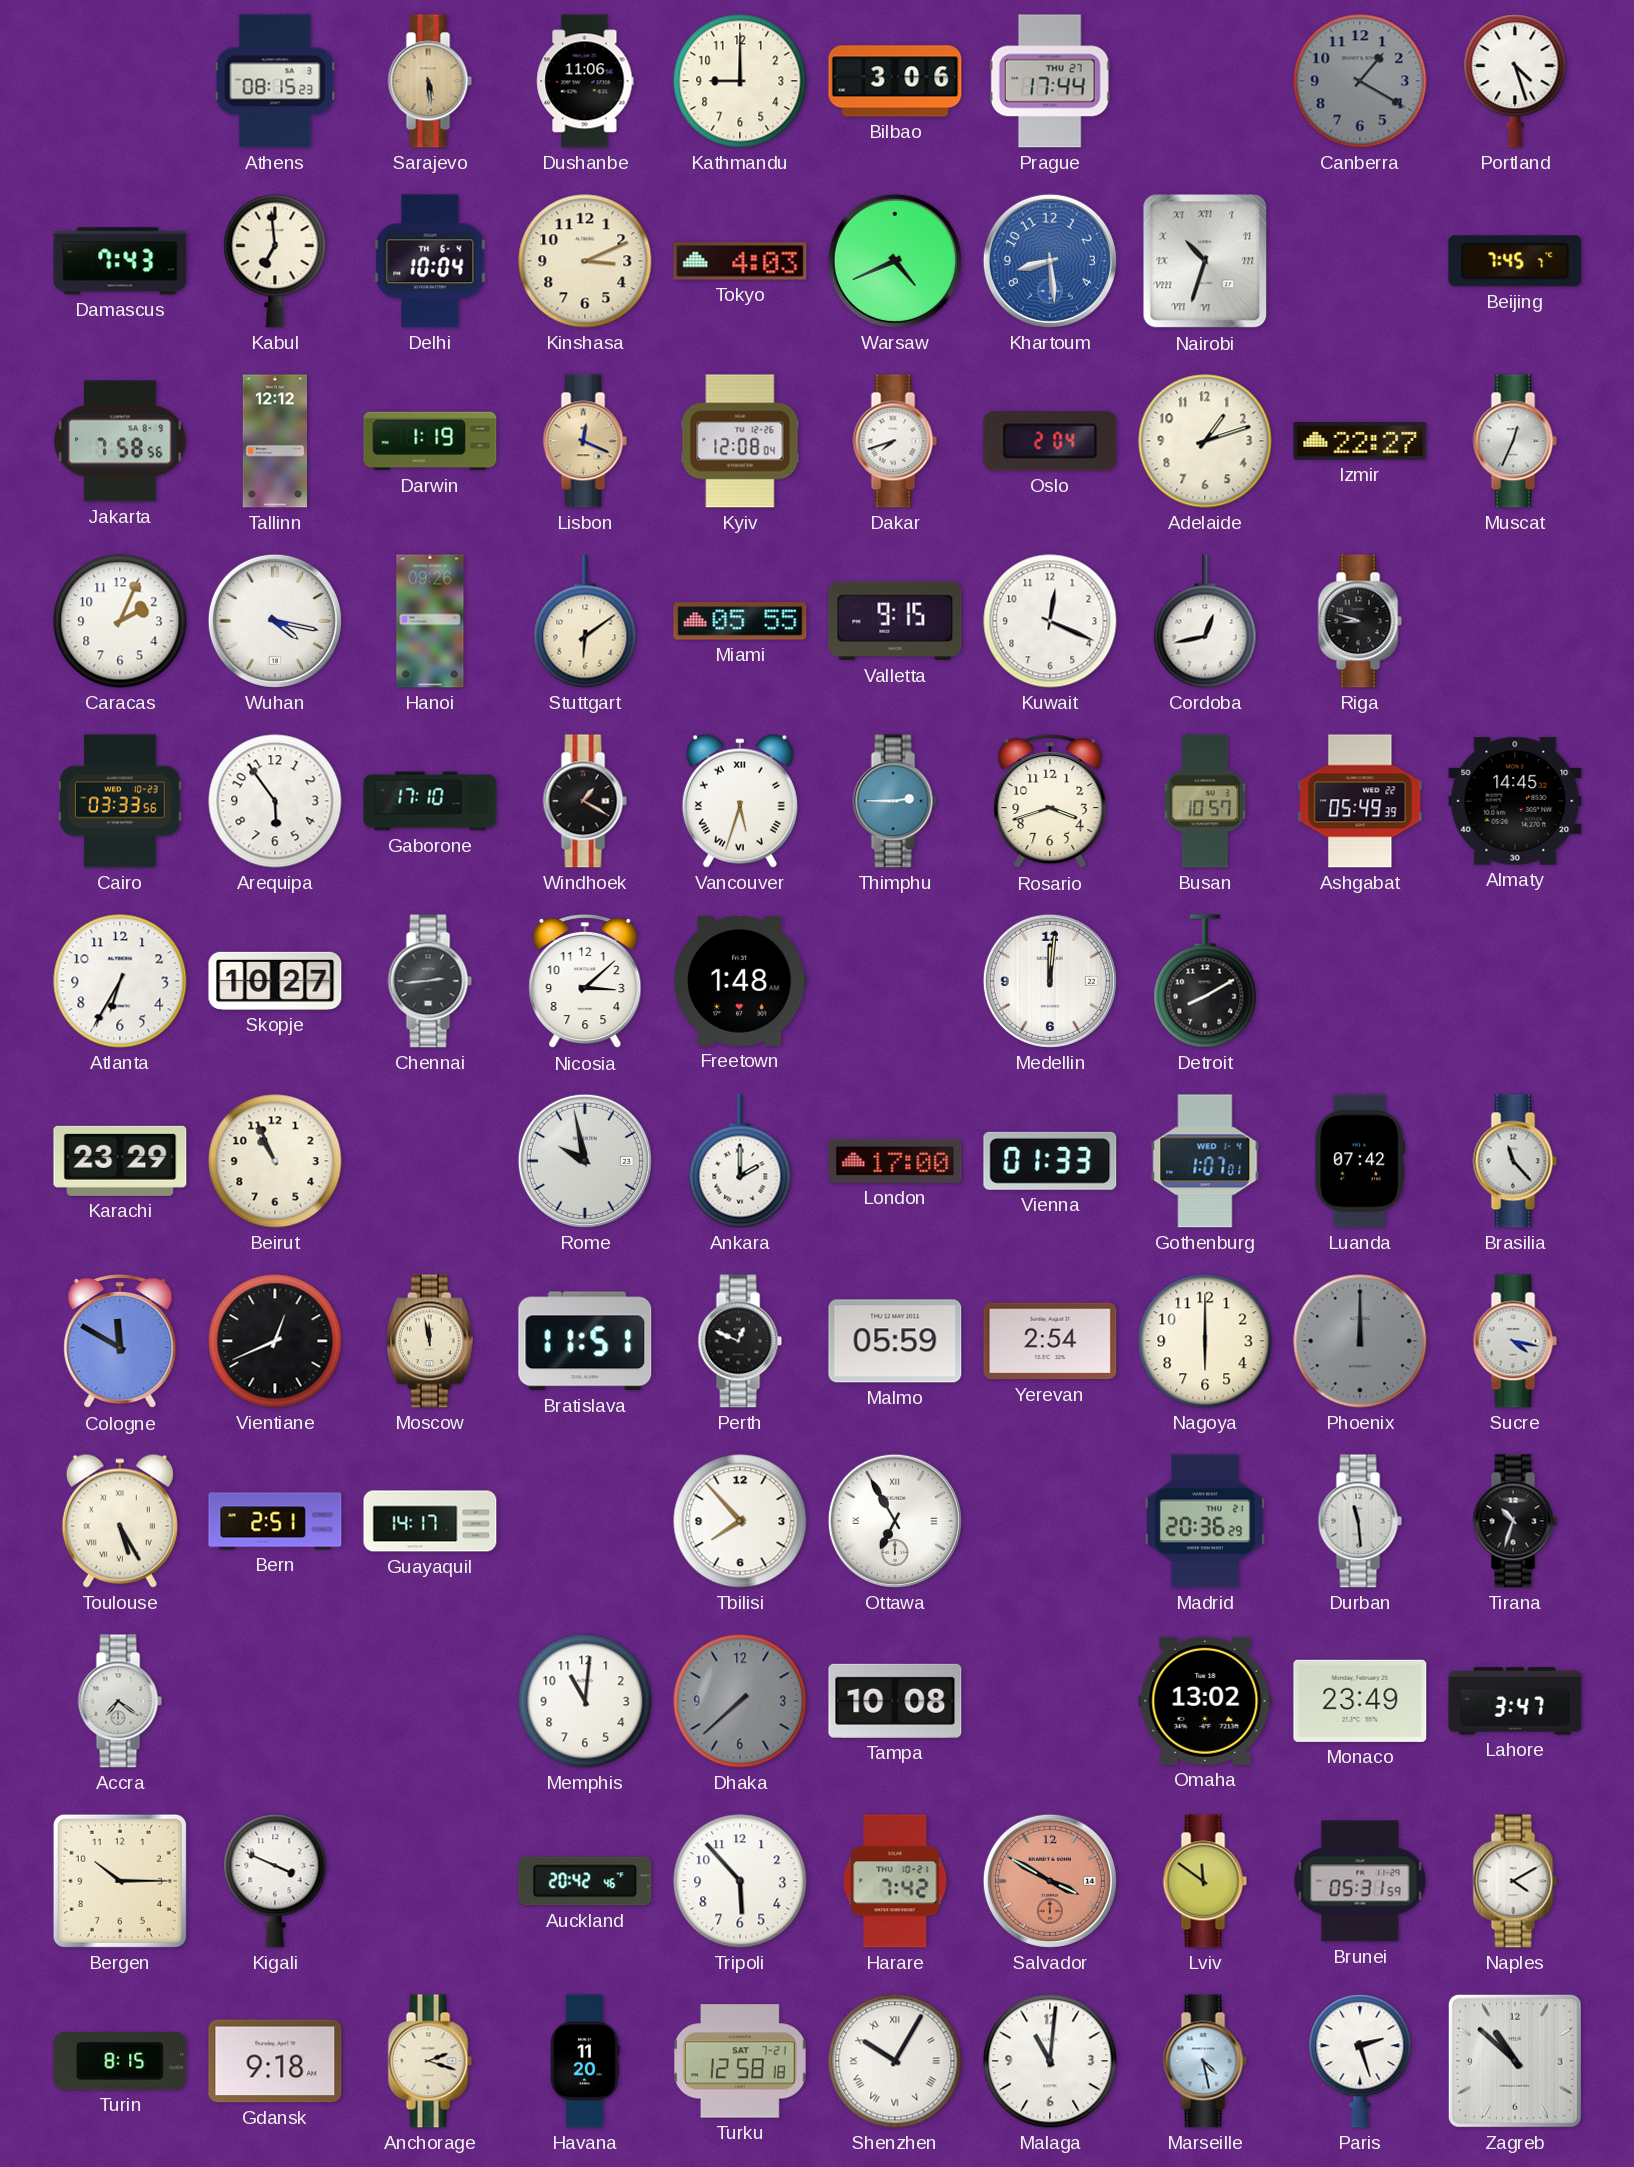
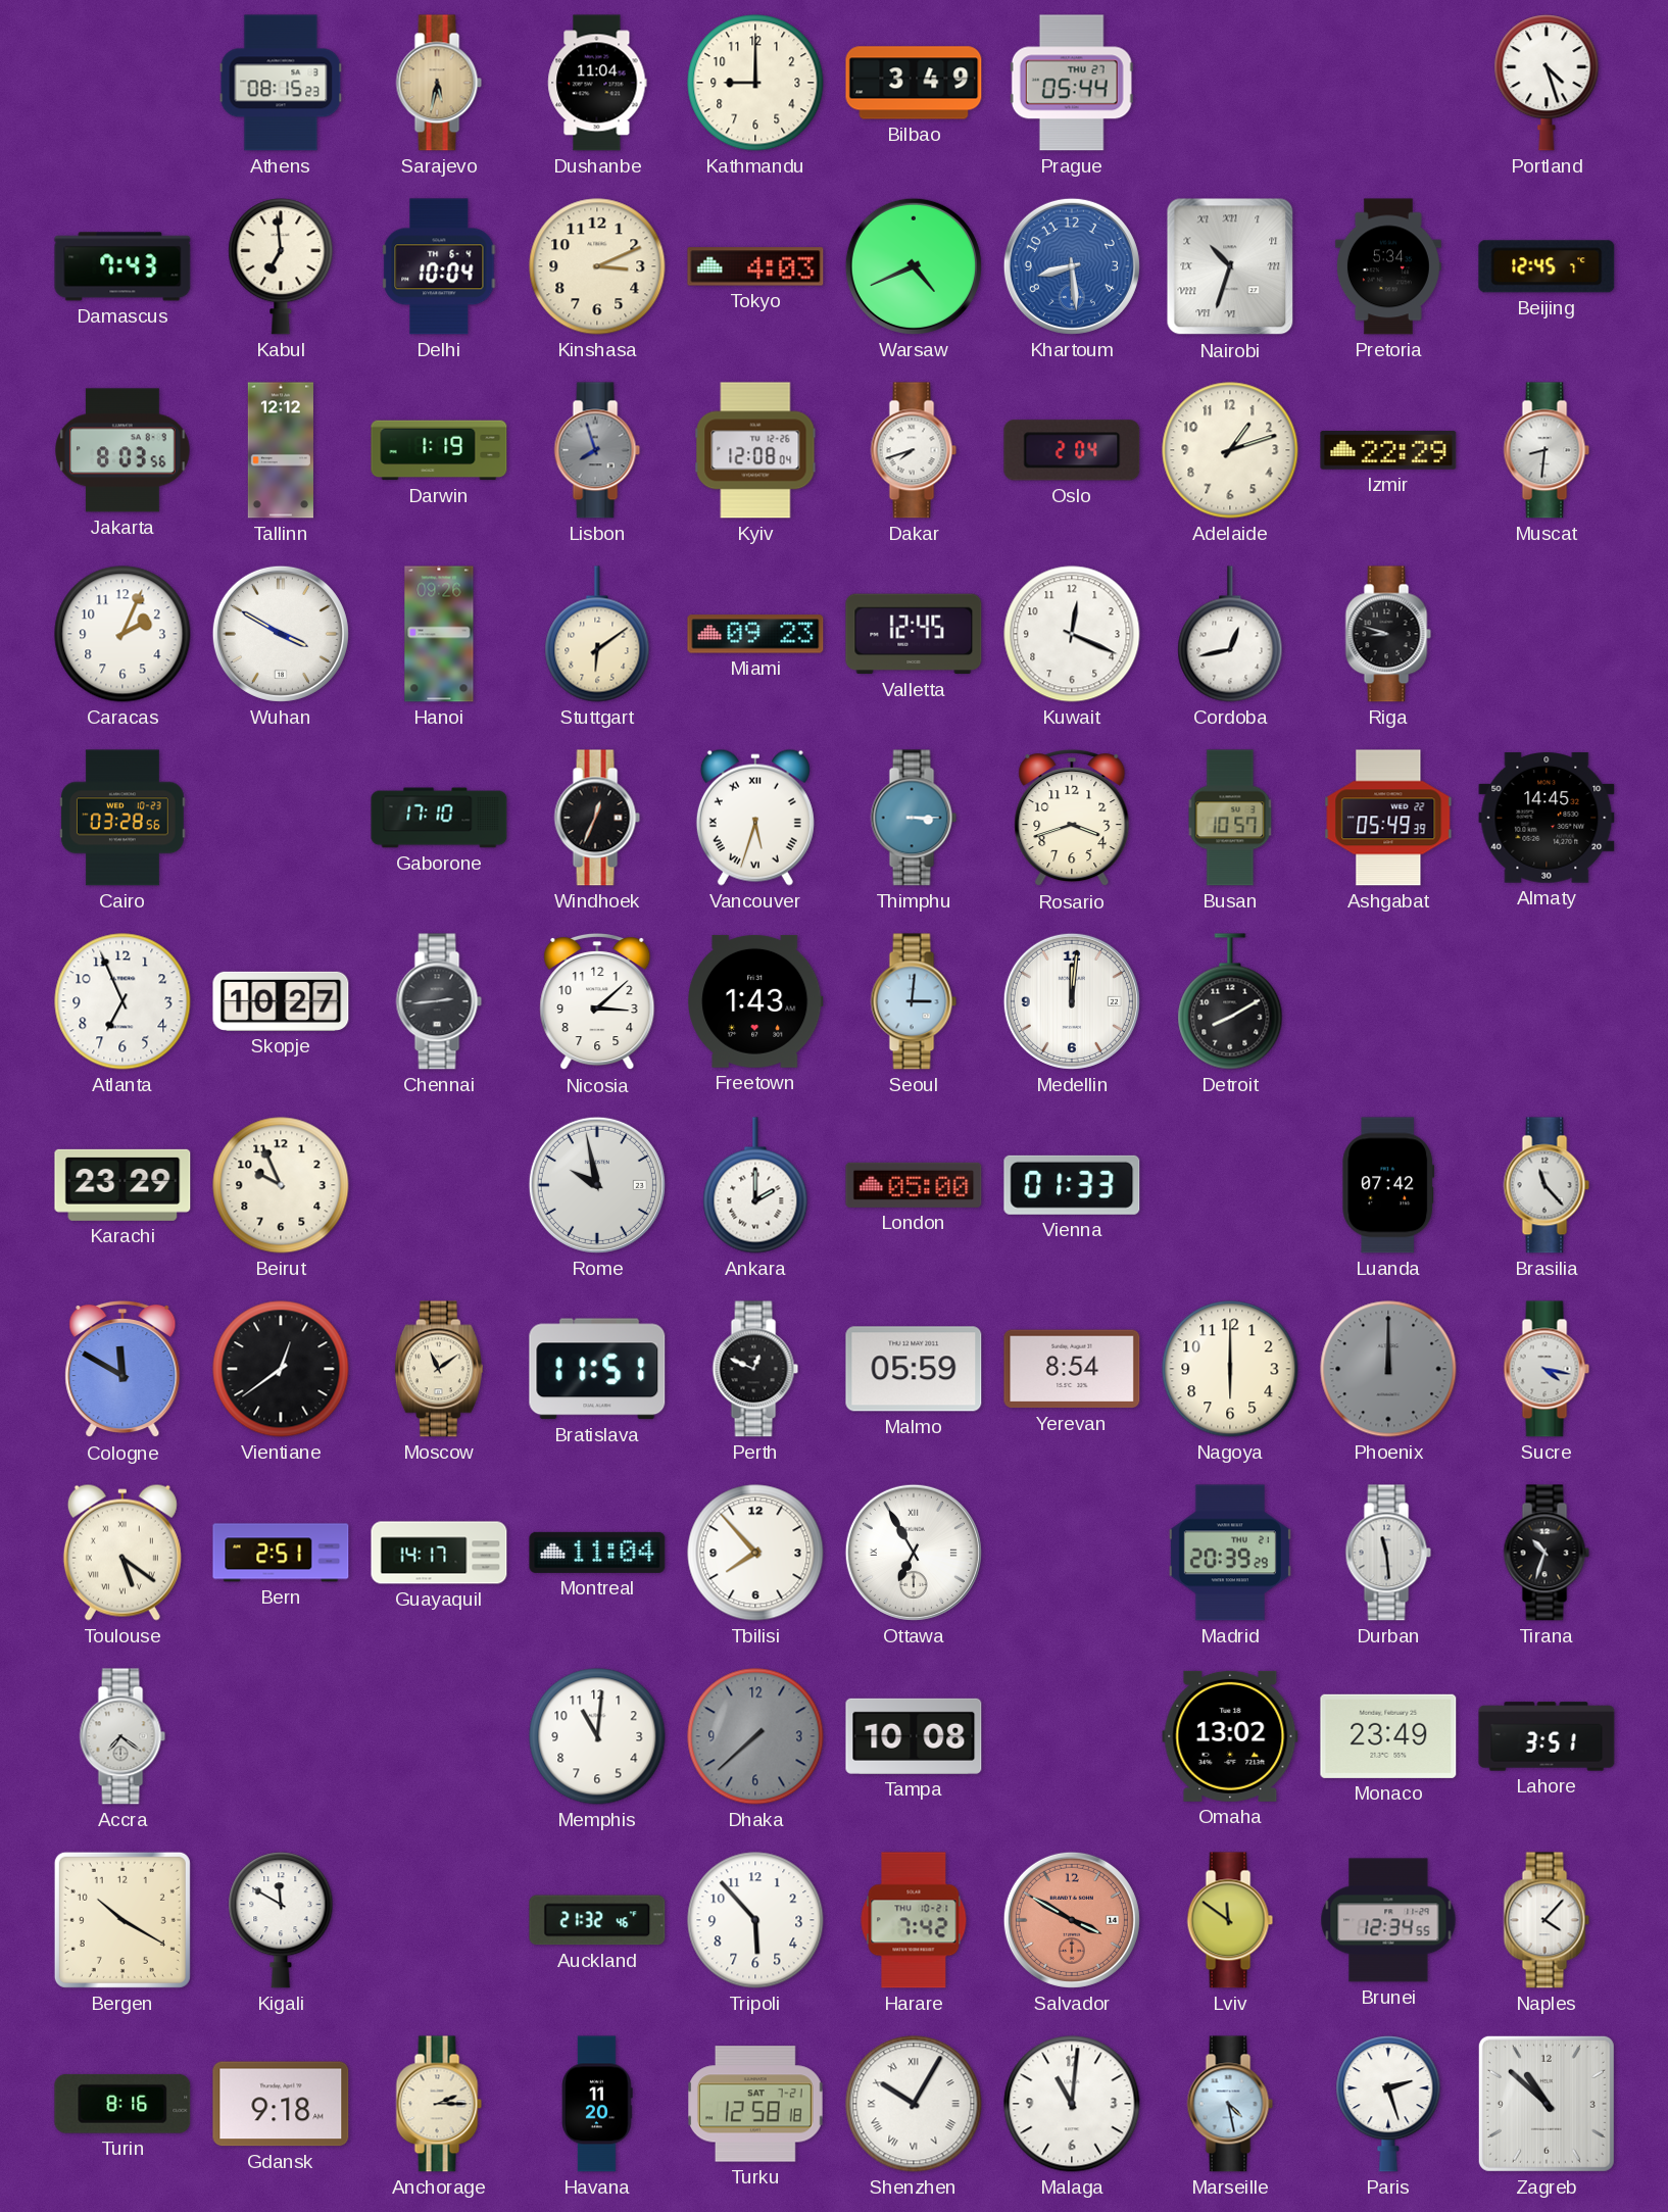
Sarajevo: 5:29 -> 5:32 (439, 83)
Dushanbe: 11:06 -> 11:04 (597, 83)
Bilbao: 3:06 -> 3:49 (914, 83)
Prague: 17:44 -> 05:44 (1072, 83)
Canberra: 1:20 -> none (1360, 81)
Pretoria: none -> 5:34 (1388, 266)
Beijing: 7:45 -> 12:45 (1547, 266)
Jakarta: 7:58 -> 8:03 (122, 450)
Lisbon: 12:19 -> 7:57 (597, 450)
Lisbon dial: champagne -> grey (597, 450)
Izmir: 22:27 -> 22:29 (1388, 451)
Muscat: 12:34 -> 8:31 (1547, 450)
Wuhan: 4:17 -> 3:50 (281, 634)
Miami: 05:55 -> 09:23 (755, 634)
Valletta: 9:15 -> 12:45 (914, 634)
Cairo: 03:33 -> 03:28 (124, 818)
Arequipa: 5:54 -> none (275, 801)
Windhoek: 1:20 -> 12:34 (597, 818)
Thimphu: 2:45 -> 3:15 (914, 818)
Atlanta: 6:35 -> 6:56 (122, 1001)
Freetown: 1:48 -> 1:43 (755, 1001)
Seoul: none -> 3:01 (914, 1001)
Beirut: 10:56 -> 9:56 (281, 1185)
London: 17:00 -> 05:00 (914, 1185)
Gothenburg: 1:07 -> none (1205, 1161)
Vientiane: 12:41 -> 12:39 (281, 1369)
Moscow: 11:58 -> 11:09 (439, 1369)
Yerevan: 2:54 -> 8:54 (1072, 1369)
Toulouse: 5:25 -> 5:21 (122, 1553)
Montreal: none -> 11:04 (597, 1553)
Madrid: 20:36 -> 20:39 (1230, 1553)
Lahore: 3:47 -> 3:51 (1547, 1736)
Bergen: 10:15 -> 10:20 (122, 1920)
Kigali: 3:49 -> 11:50 (281, 1920)
Auckland: 20:42 -> 21:32 (597, 1920)
Brunei: 05:31 -> 12:34 (1388, 1920)
Naples: 4:10 -> 4:07 (1547, 1920)
Turin: 8:15 -> 8:16 (122, 2104)
Anchorage: 2:18 -> 2:15 (439, 2104)
